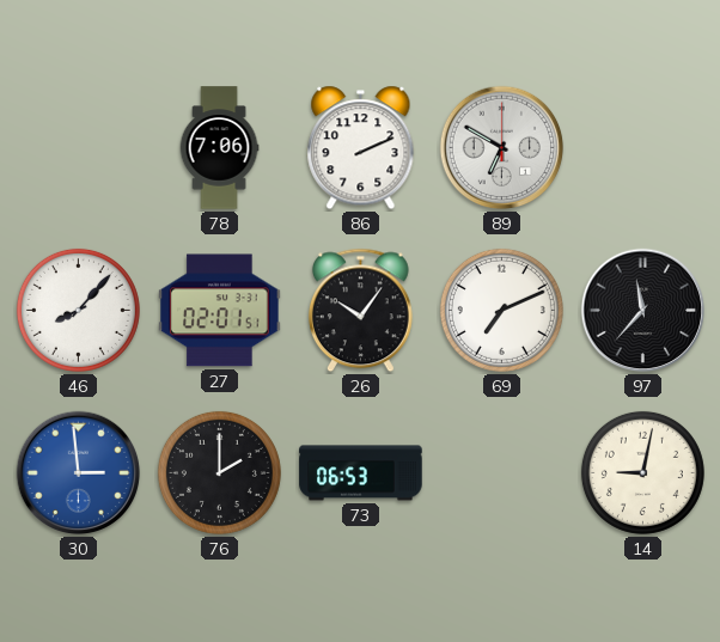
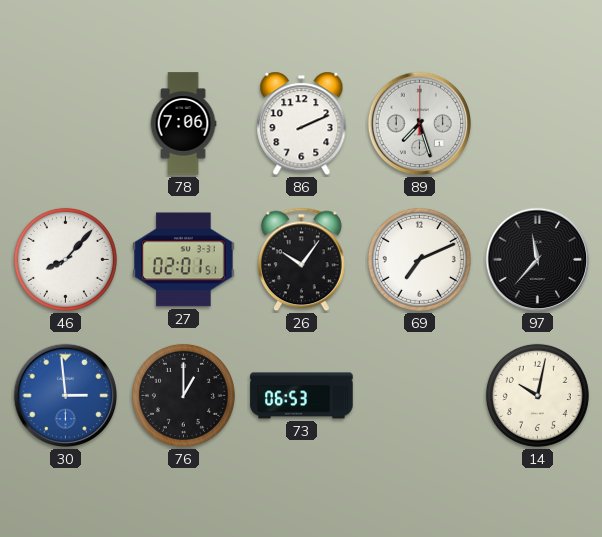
89: 6:50 -> 7:27 (420, 124)
76: 2:00 -> 1:00 (183, 395)
14: 9:02 -> 10:02 (537, 395)
